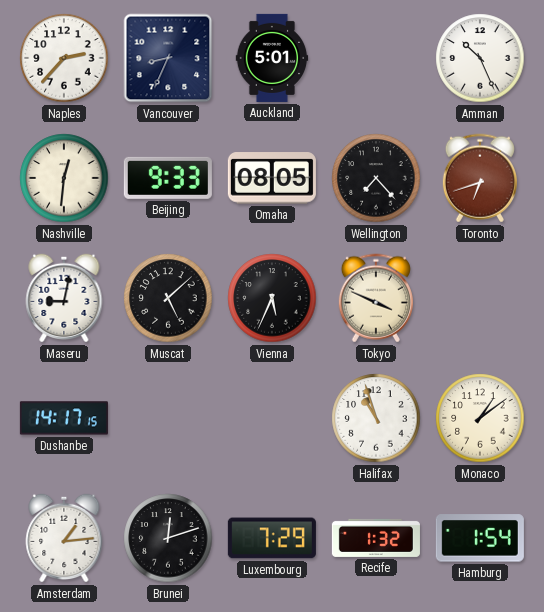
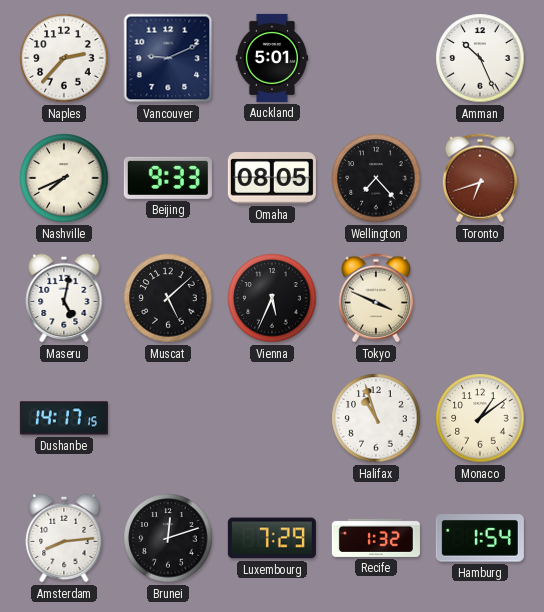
Vancouver: 8:34 -> 9:11 (168, 58)
Nashville: 12:31 -> 7:41 (64, 178)
Maseru: 9:02 -> 5:02 (64, 298)
Amsterdam: 1:14 -> 8:14 (64, 538)
